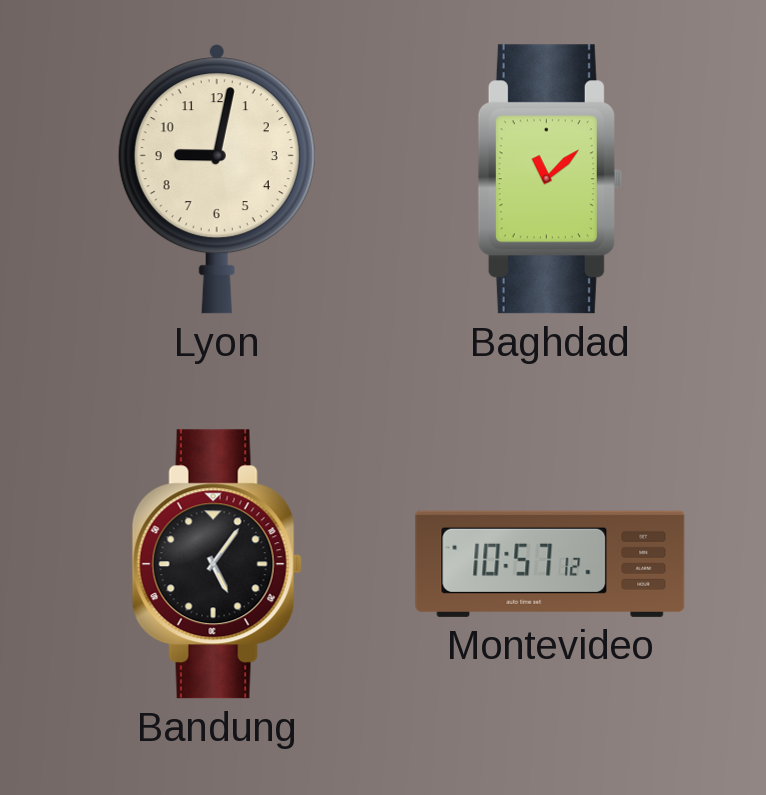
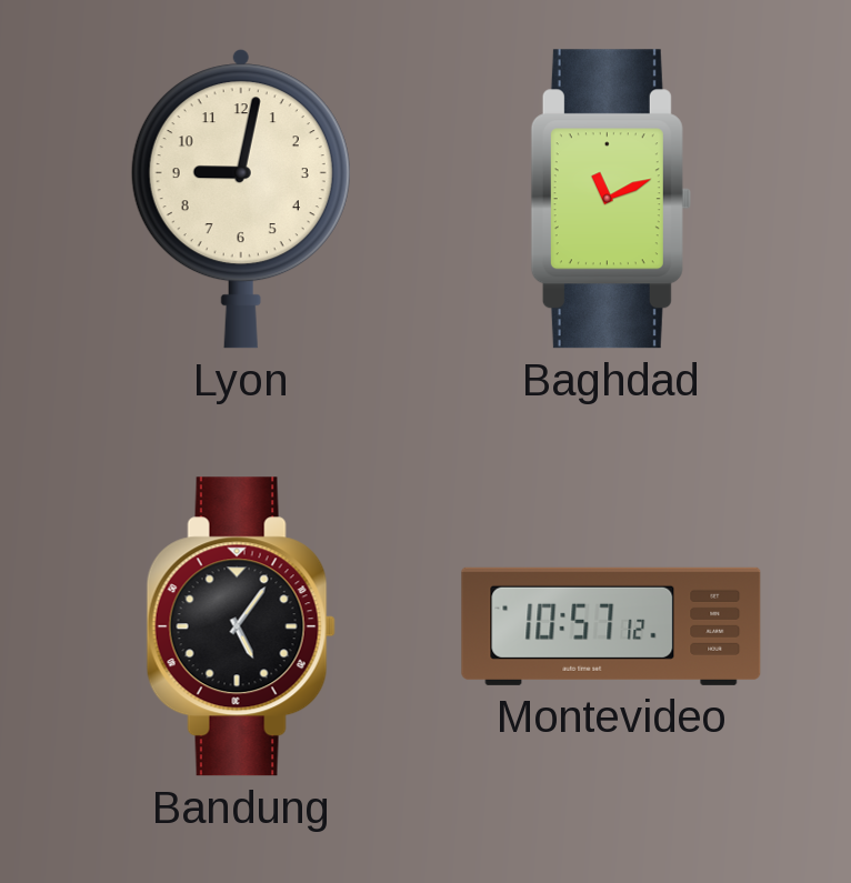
Baghdad: 11:08 -> 11:11 (611, 199)
